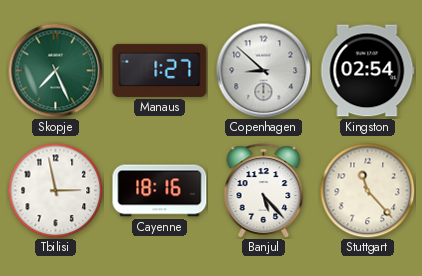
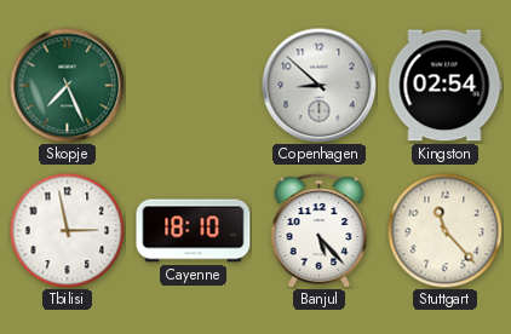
Manaus: 1:27 -> none (160, 70)
Cayenne: 18:16 -> 18:10 (194, 231)
